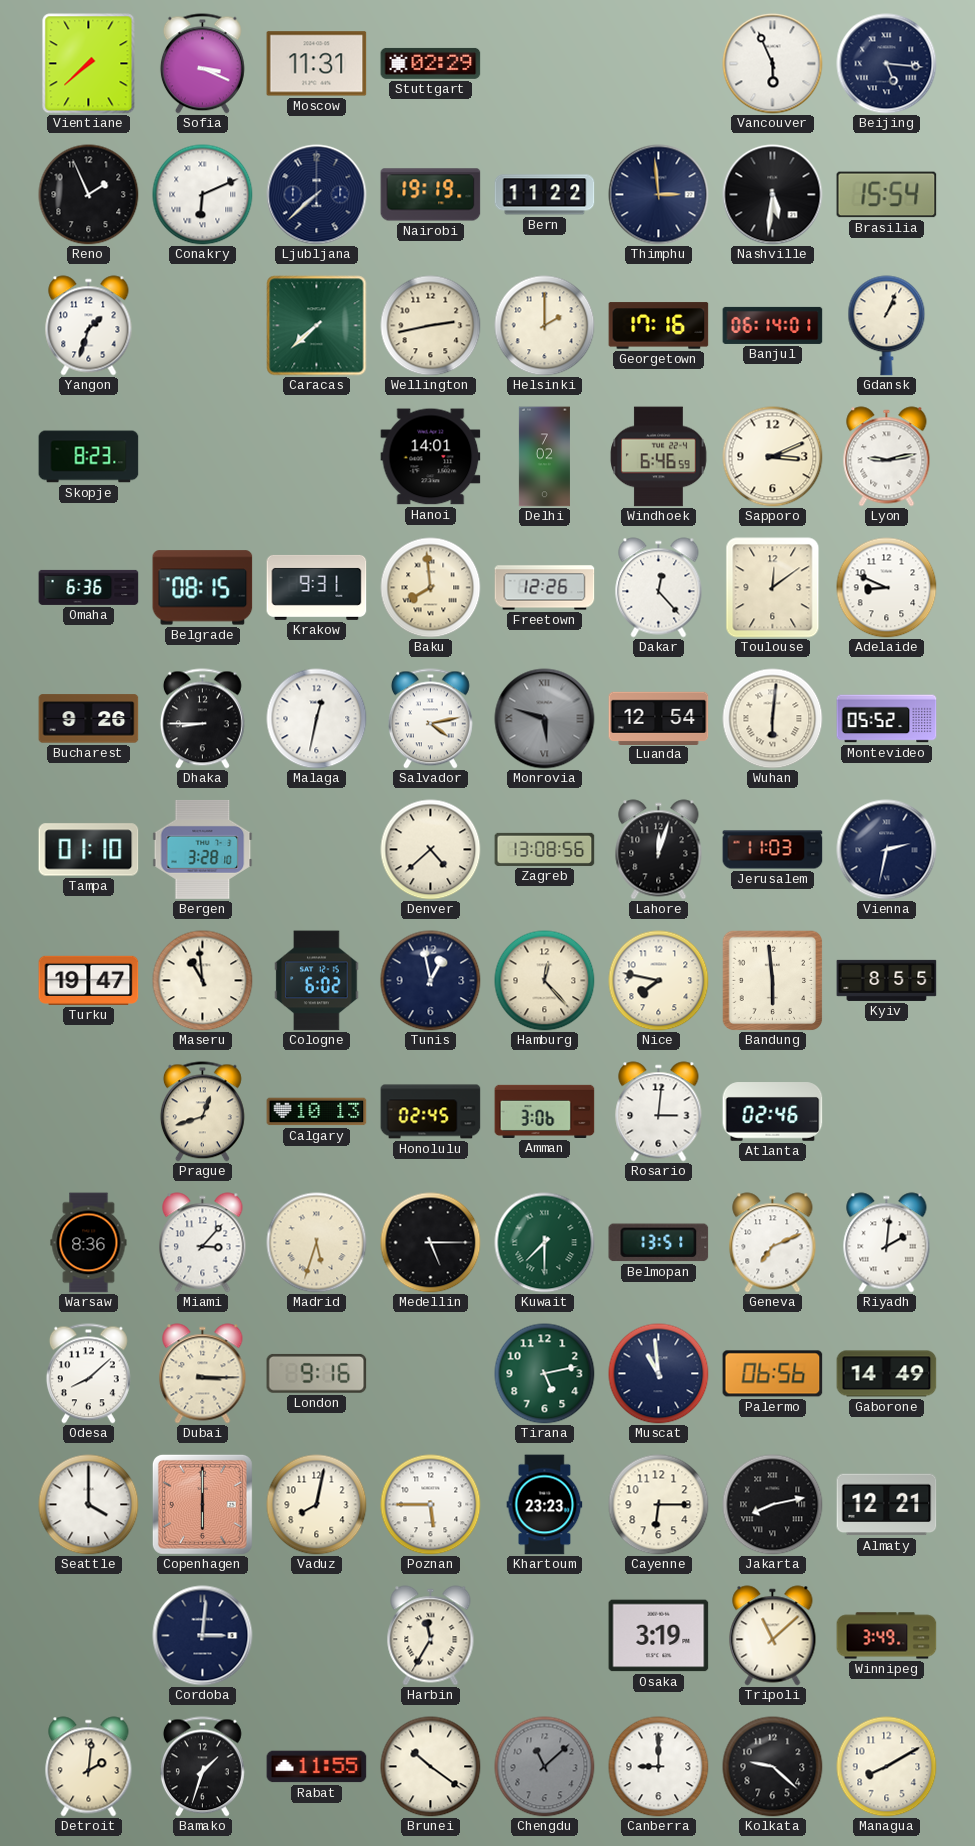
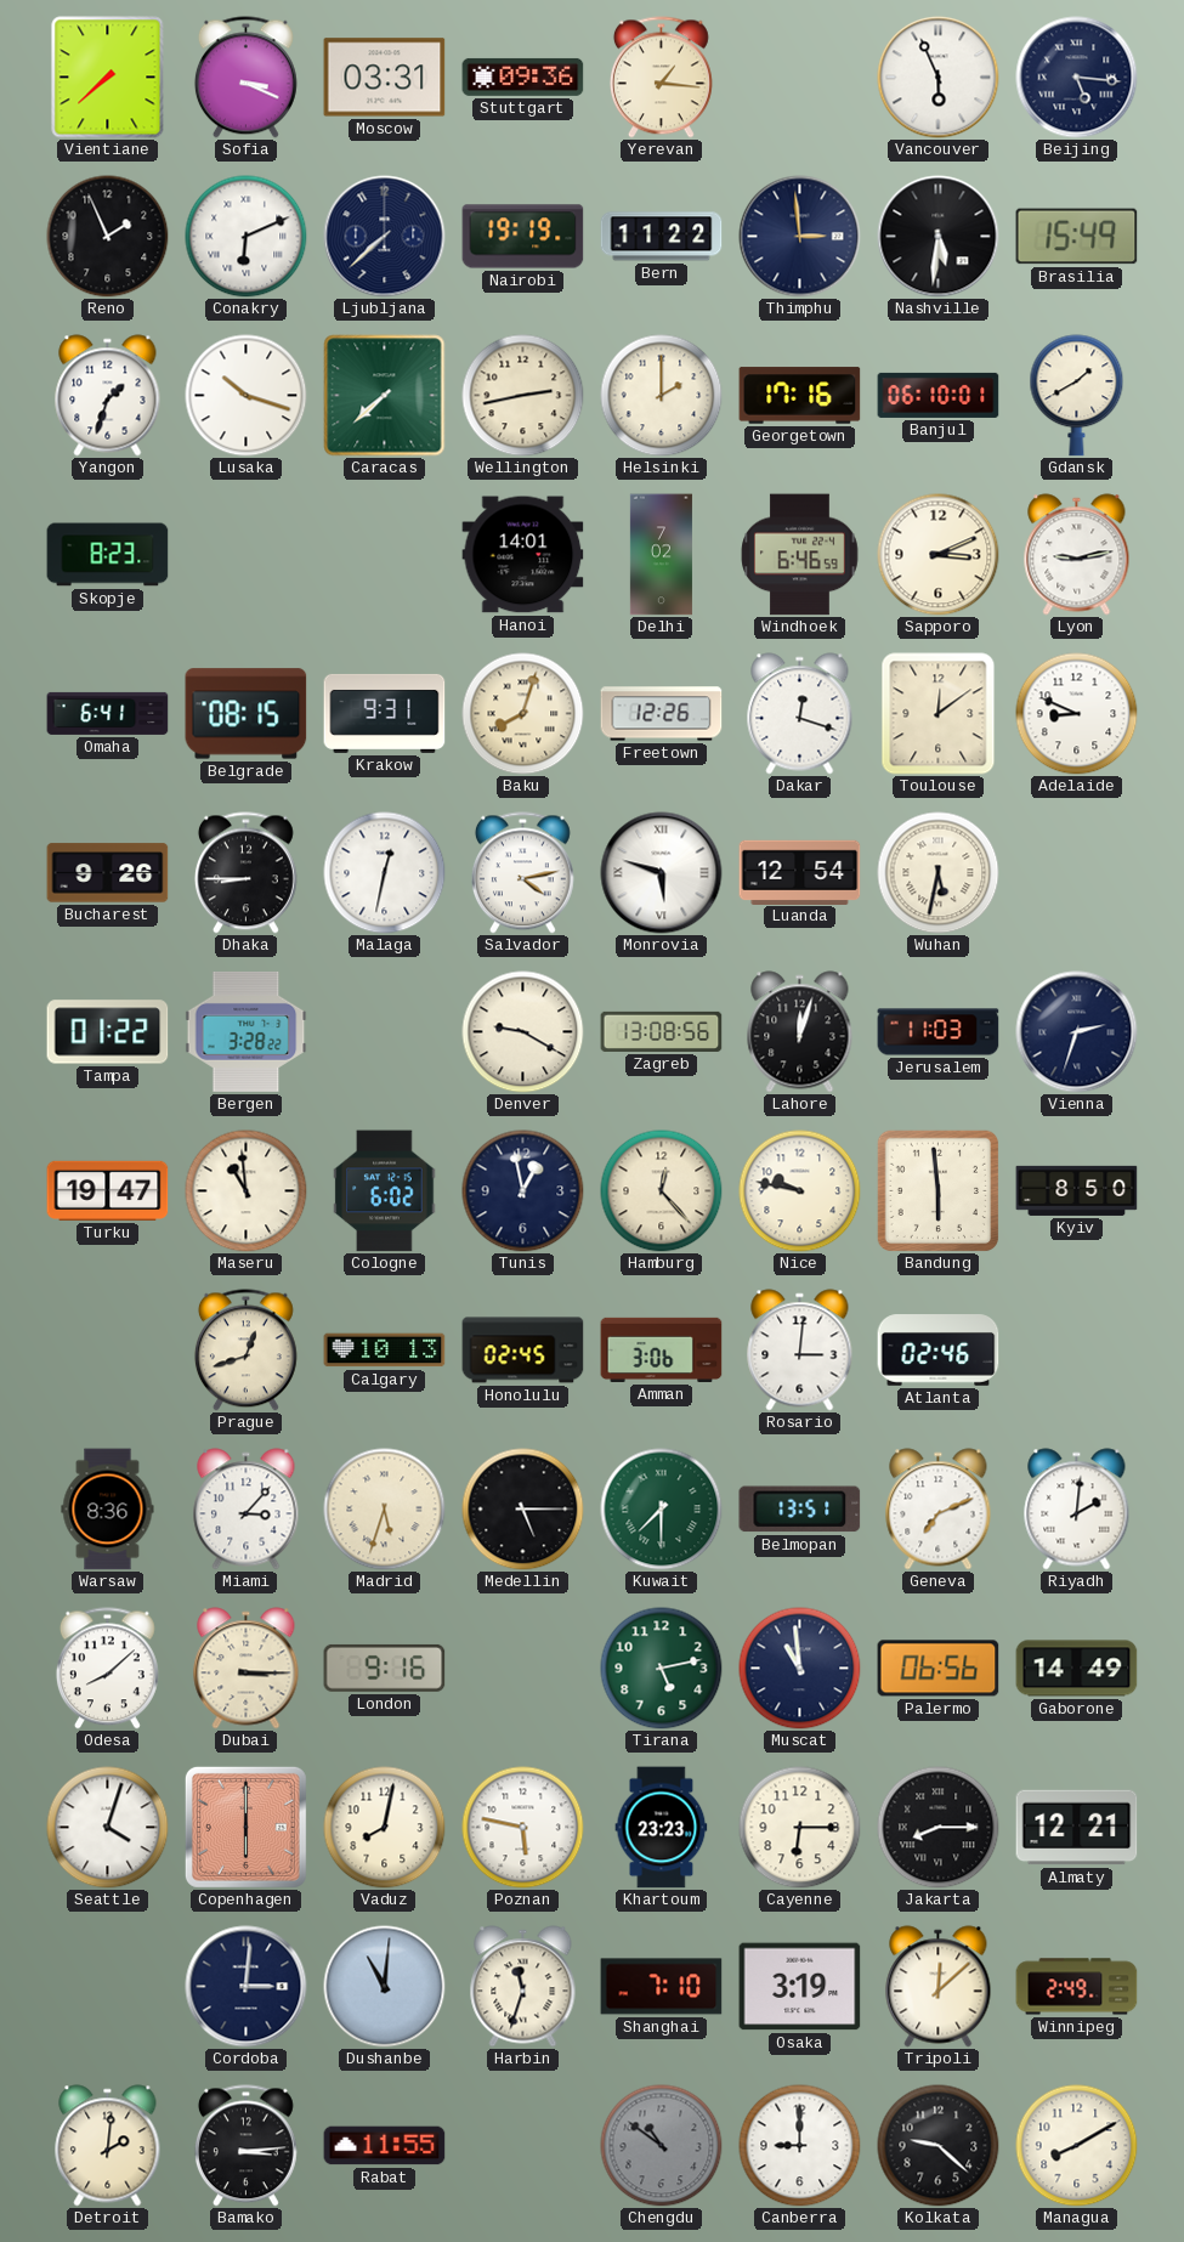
Moscow: 11:31 -> 03:31 (385, 78)
Stuttgart: 02:29 -> 09:36 (523, 77)
Yerevan: none -> 1:16 (661, 78)
Brasilia: 15:54 -> 15:49 (1077, 237)
Lusaka: none -> 10:18 (247, 396)
Banjul: 06:14 -> 06:10 (939, 395)
Gdansk: 1:04 -> 1:40 (1077, 396)
Omaha: 6:36 -> 6:41 (108, 713)
Baku: 7:59 -> 8:03 (523, 714)
Dakar: 12:23 -> 12:18 (800, 714)
Monrovia dial: grey -> white (662, 873)
Wuhan: 6:01 -> 5:32 (939, 873)
Montevideo: 05:52 -> none (887, 719)
Tampa: 01:10 -> 01:22 (108, 1032)
Bergen: 3:28:10 -> 3:28:22 (247, 1031)
Denver: 4:38 -> 9:20 (523, 1032)
Vienna: 2:32 -> 2:33 (1077, 1032)
Nice: 7:47 -> 9:47 (800, 1191)
Kyiv: 8:55 -> 8:50 (1077, 1190)
Seattle: 4:00 -> 4:03 (108, 1828)
Poznan: 5:45 -> 5:47 (523, 1828)
Jakarta: 8:13 -> 8:15 (939, 1828)
Dushanbe: none -> 11:01 (385, 1987)
Harbin: 11:35 -> 11:33 (523, 1987)
Shanghai: none -> 7:10 (662, 1987)
Tripoli: 11:08 -> 12:08 (939, 1987)
Winnipeg: 3:49 -> 2:49 (1077, 1987)
Bamako: 1:33 -> 3:14 (245, 2146)
Brunei: 10:21 -> none (431, 1767)
Chengdu: 11:08 -> 10:51 (662, 2146)
